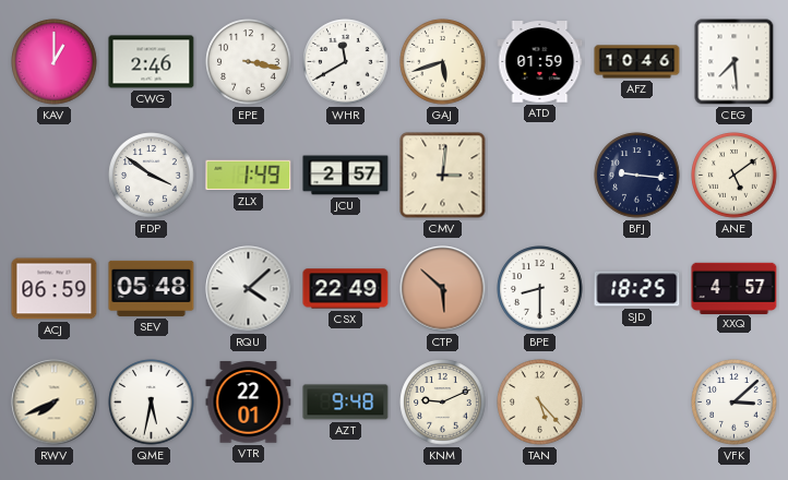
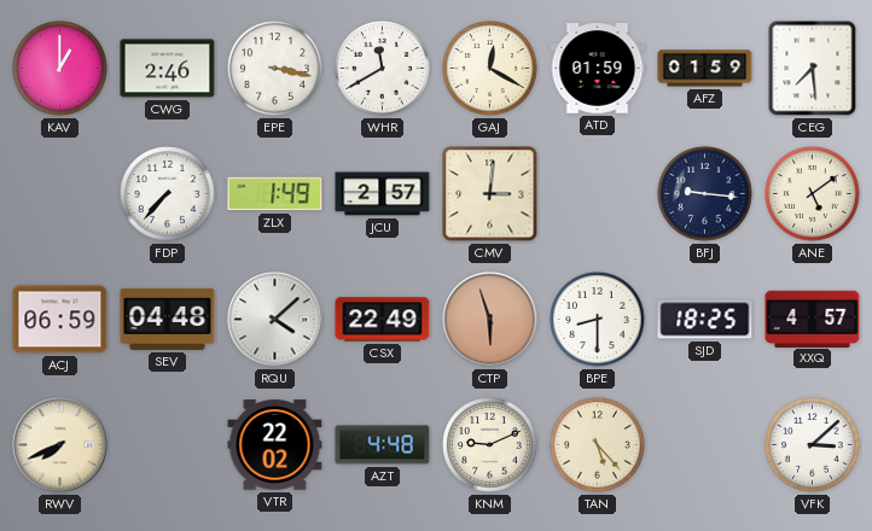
GAJ: 5:42 -> 12:20 (490, 69)
AFZ: 10:46 -> 01:59 (705, 69)
FDP: 3:51 -> 7:37 (168, 194)
SEV: 05:48 -> 04:48 (168, 319)
CTP: 5:52 -> 5:57 (490, 320)
QME: 5:32 -> none (152, 403)
VTR: 22:01 -> 22:02 (275, 445)
AZT: 9:48 -> 4:48 (383, 445)
